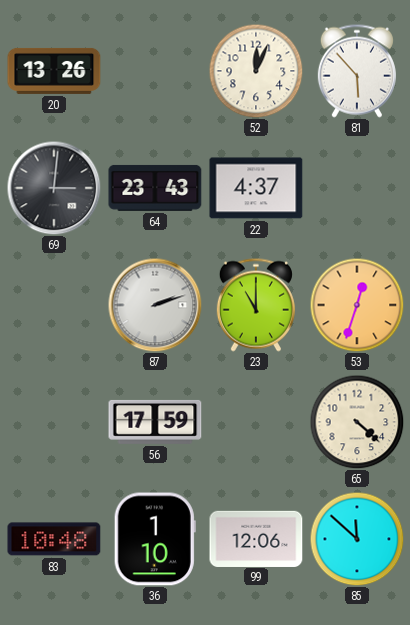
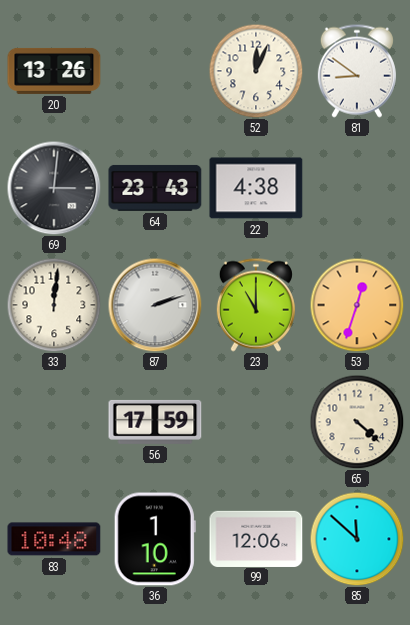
81: 5:53 -> 8:51 (357, 71)
22: 4:37 -> 4:38 (256, 188)
33: none -> 12:01 (54, 305)
